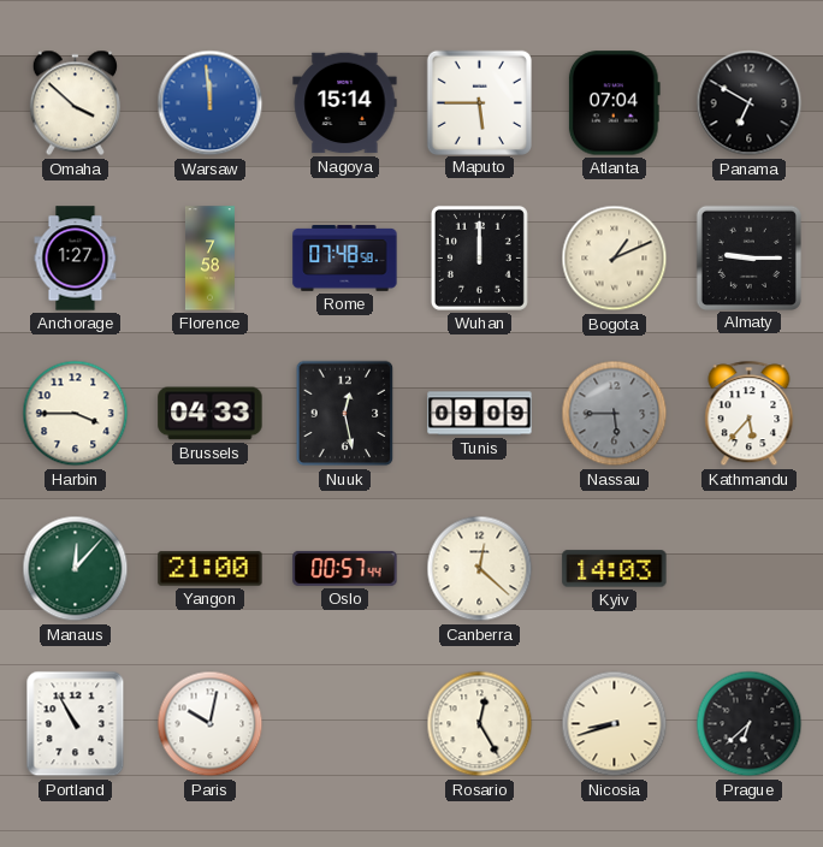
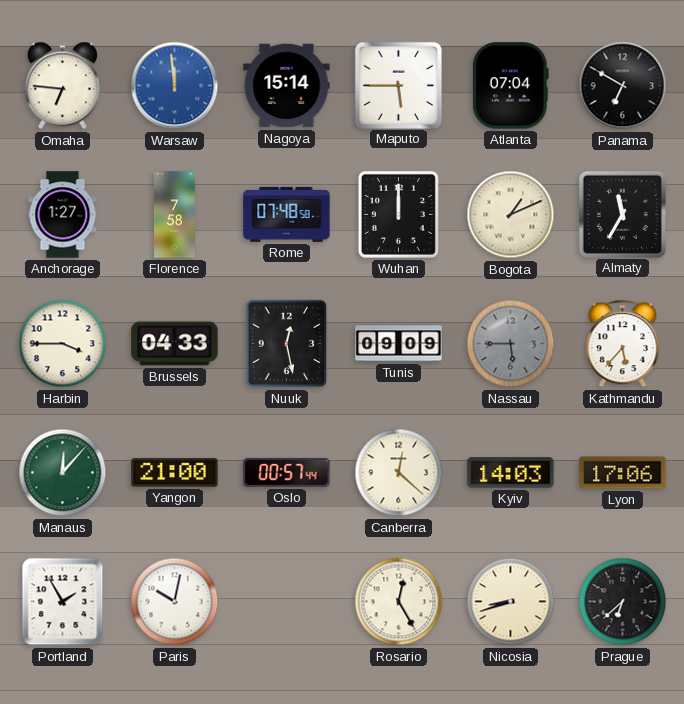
Omaha: 3:52 -> 6:46 (62, 86)
Almaty: 9:15 -> 11:35 (622, 214)
Lyon: none -> 17:06 (623, 473)
Portland: 10:55 -> 1:55 (63, 602)
